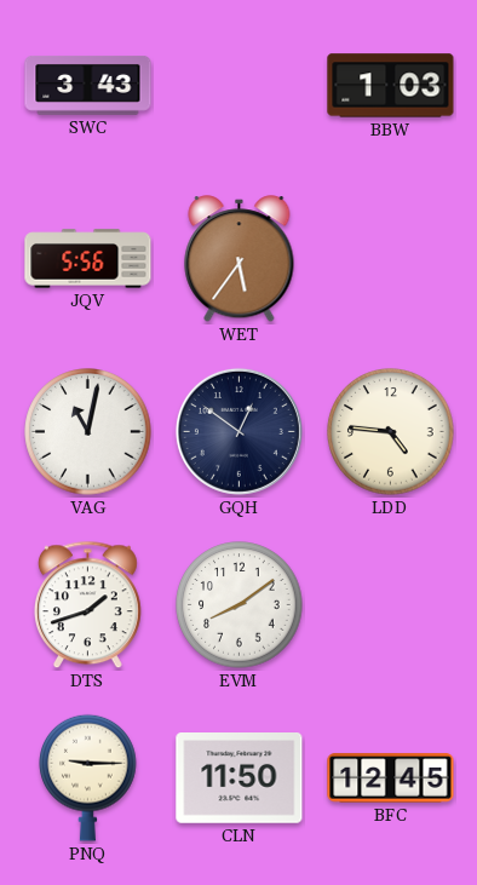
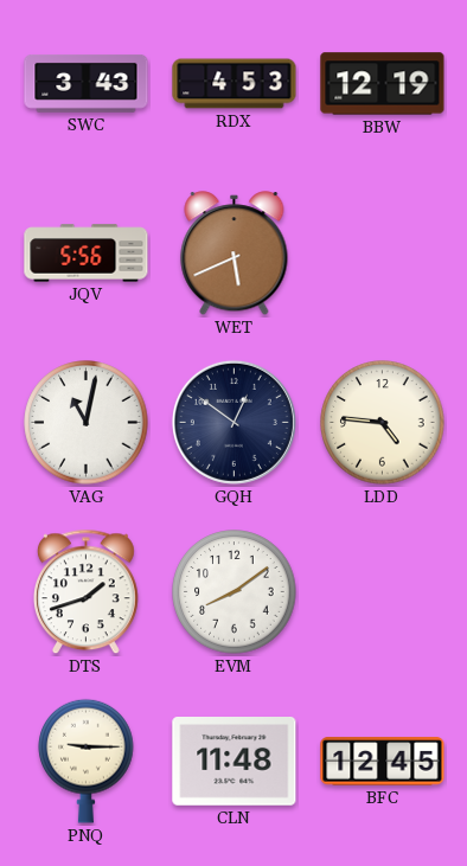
RDX: none -> 4:53 (235, 84)
BBW: 1:03 -> 12:19 (383, 84)
WET: 5:36 -> 5:41 (235, 254)
CLN: 11:50 -> 11:48 (235, 762)
